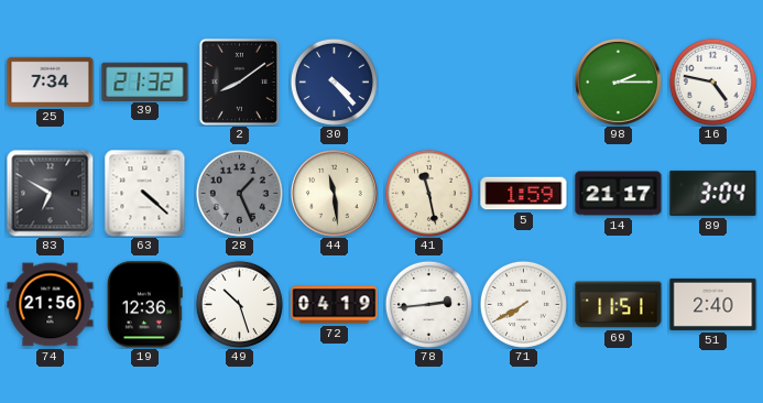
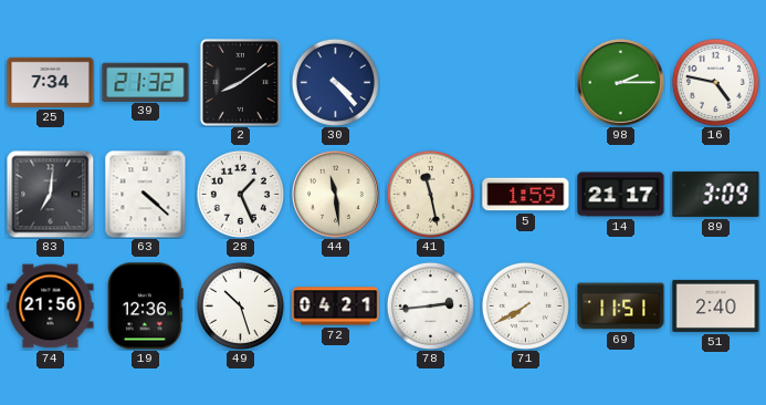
83: 6:50 -> 7:01 (50, 194)
28 dial: grey -> white (240, 194)
89: 3:04 -> 3:09 (716, 194)
72: 04:19 -> 04:21 (336, 307)
